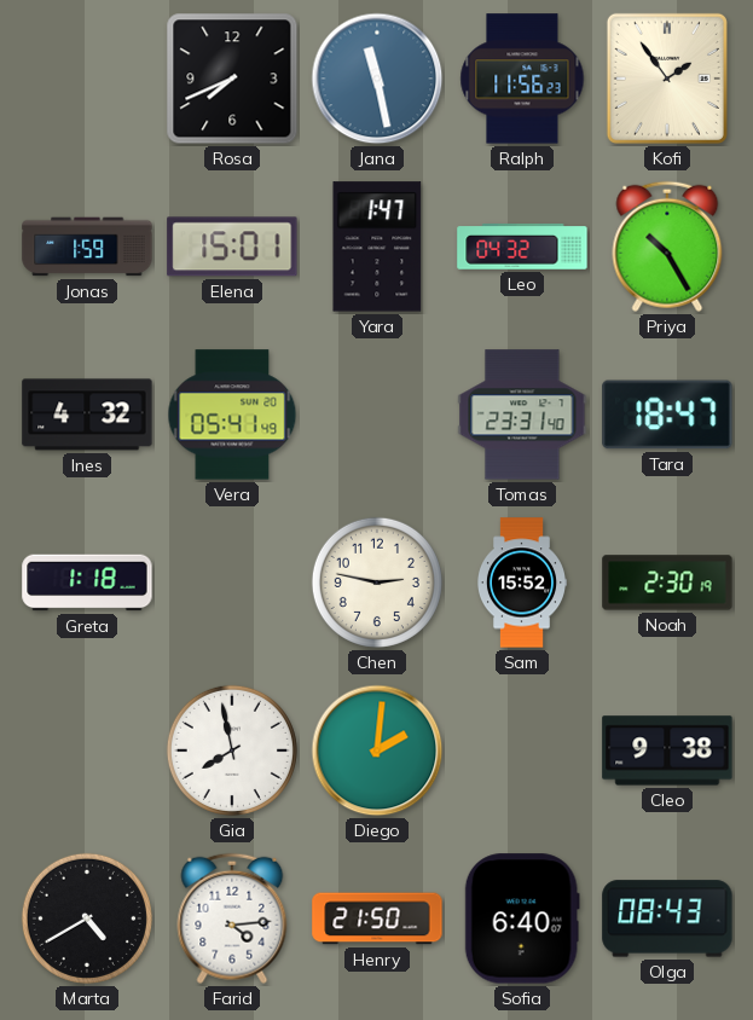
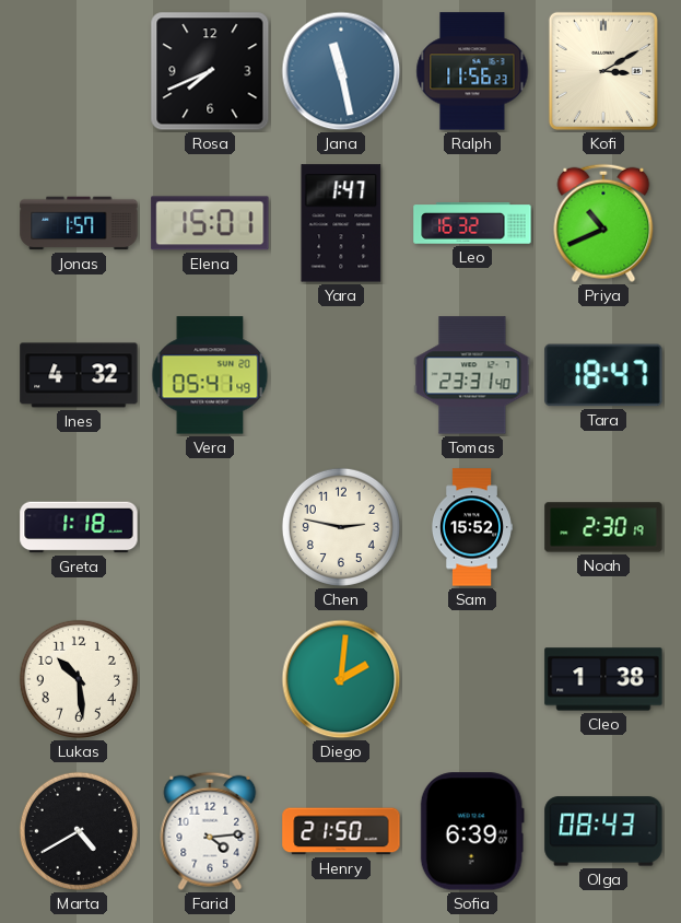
Kofi: 1:54 -> 3:10 (603, 71)
Jonas: 1:59 -> 1:57 (79, 223)
Leo: 04:32 -> 16:32 (472, 223)
Priya: 10:25 -> 10:41 (603, 223)
Lukas: none -> 10:29 (79, 679)
Gia: 7:58 -> none (232, 750)
Cleo: 9:38 -> 1:38 (603, 679)
Sofia: 6:40 -> 6:39 (472, 831)
